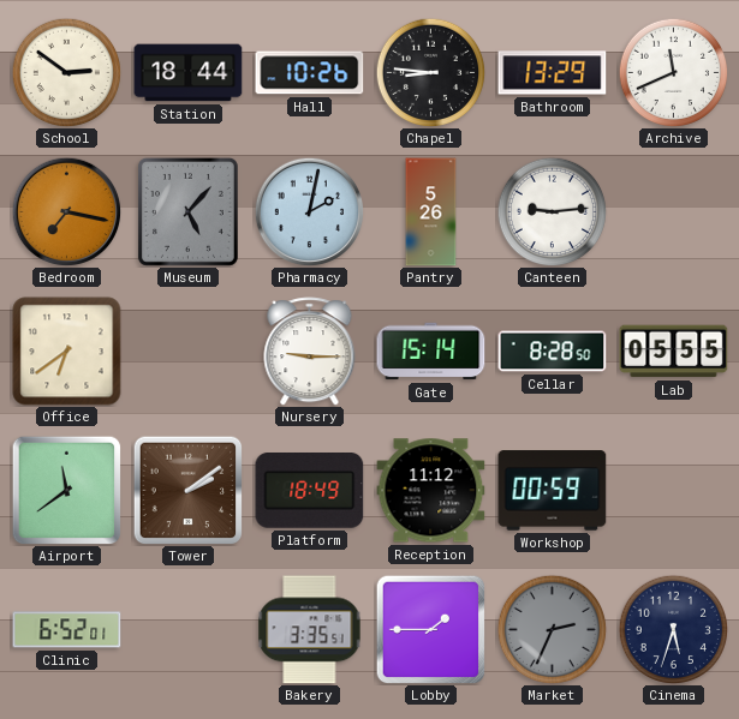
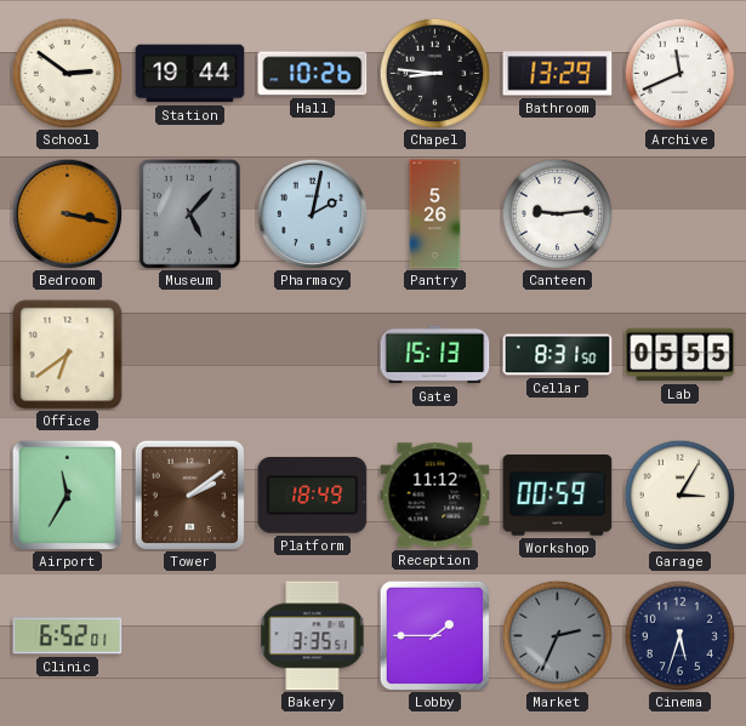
Station: 18:44 -> 19:44 (190, 74)
Bedroom: 7:17 -> 3:17 (67, 213)
Nursery: 9:15 -> none (310, 352)
Gate: 15:14 -> 15:13 (435, 355)
Cellar: 8:28 -> 8:31 (558, 355)
Airport: 11:39 -> 11:35 (67, 495)
Garage: none -> 3:05 (679, 495)
